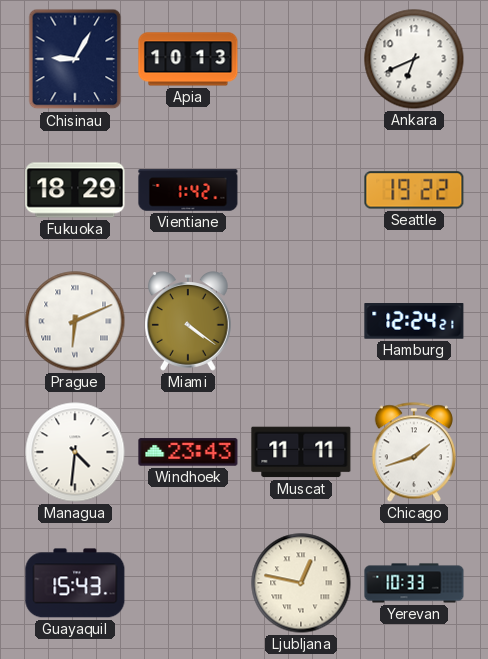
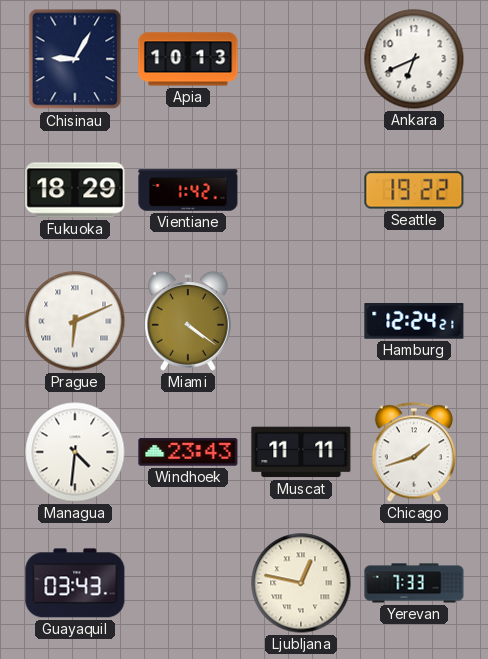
Guayaquil: 15:43 -> 03:43 (75, 583)
Yerevan: 10:33 -> 7:33 (414, 583)
